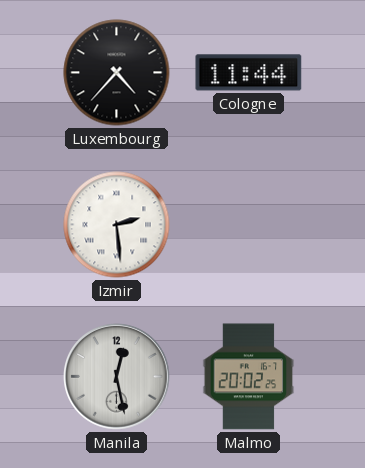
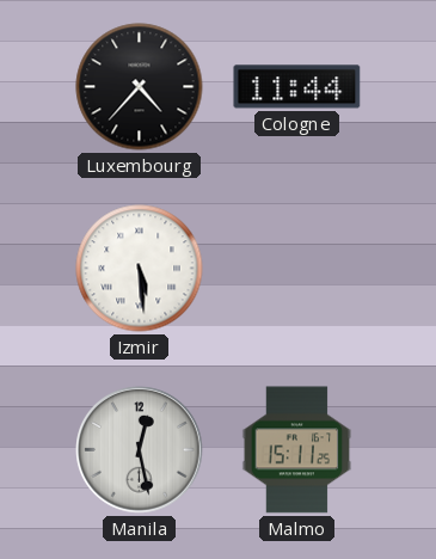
Izmir: 2:29 -> 5:29 (140, 269)
Malmo: 20:02 -> 15:11 (297, 450)
